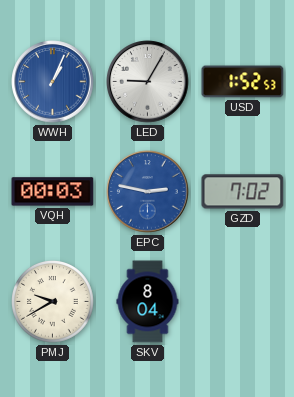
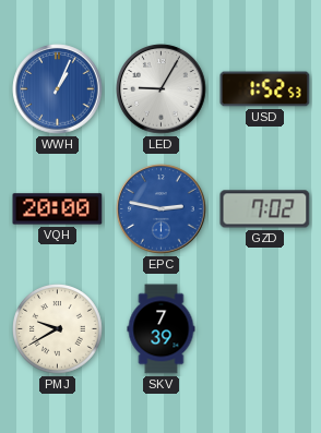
VQH: 00:03 -> 20:00 (58, 209)
SKV: 8:04 -> 7:39 (162, 329)
